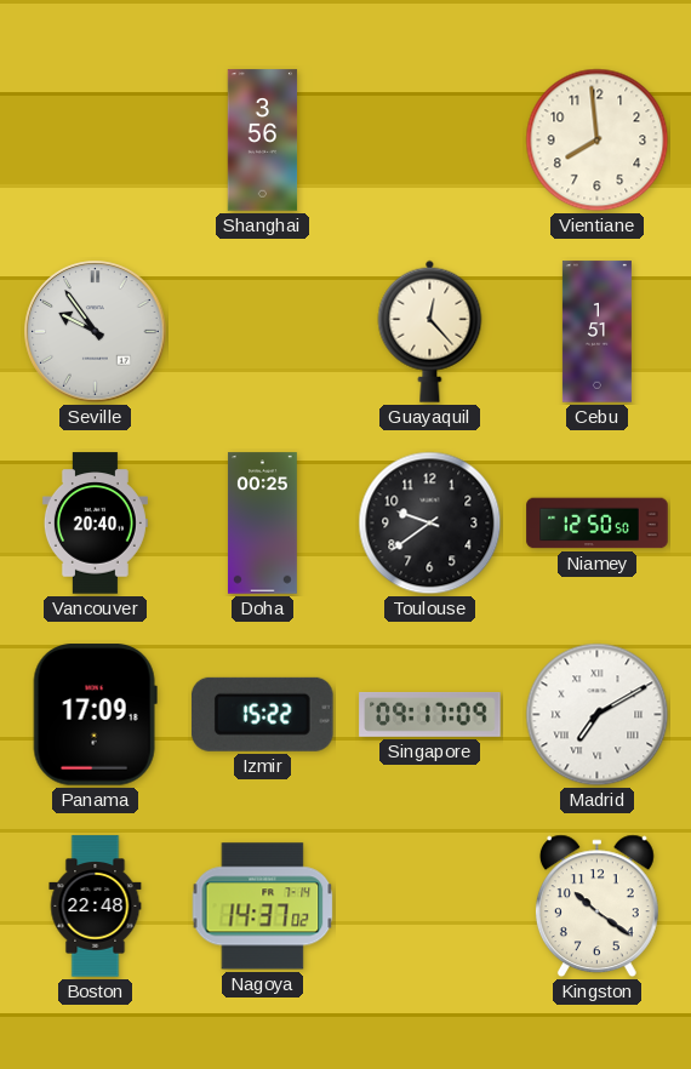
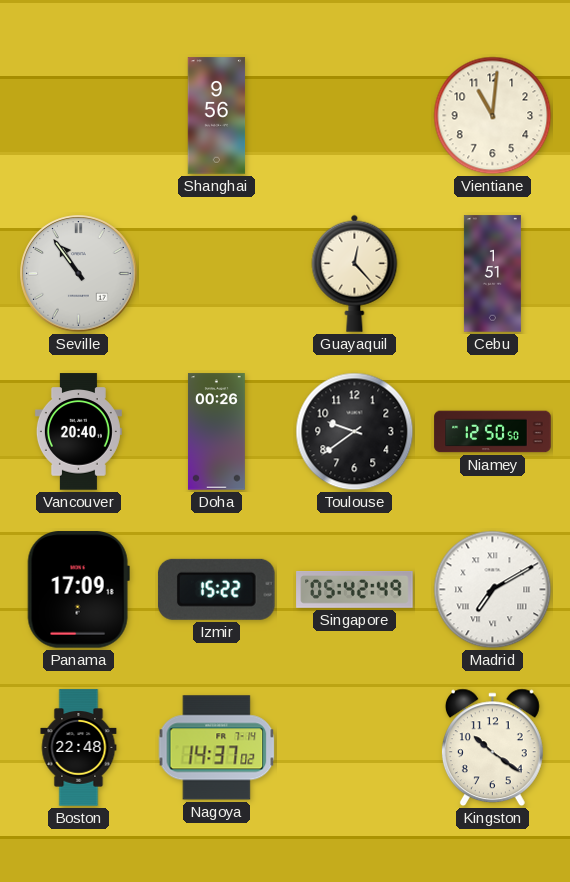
Shanghai: 3:56 -> 9:56 (217, 116)
Vientiane: 7:59 -> 11:01 (493, 116)
Seville: 9:54 -> 10:54 (79, 274)
Doha: 00:25 -> 00:26 (216, 432)
Singapore: 09:17 -> 05:42 (355, 590)
